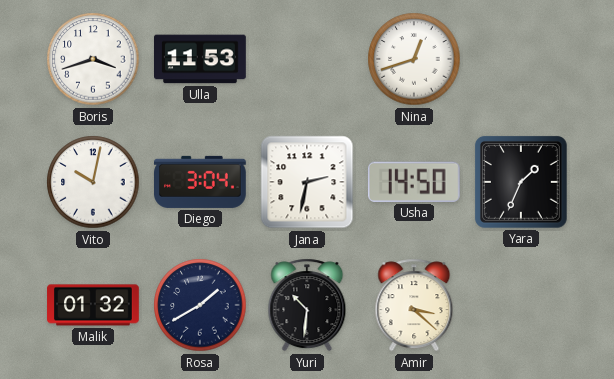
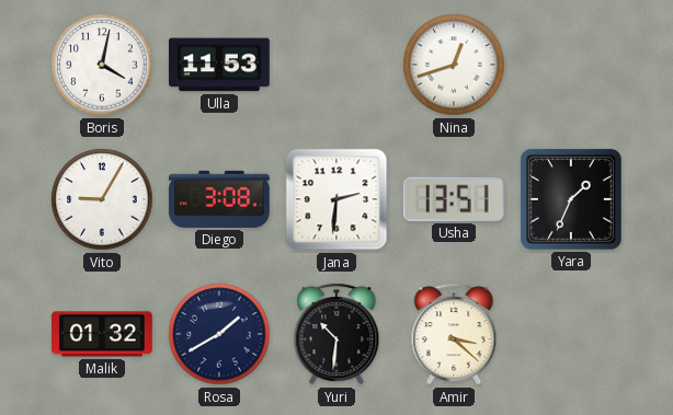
Boris: 3:42 -> 4:02 (102, 65)
Vito: 10:02 -> 9:05 (102, 199)
Diego: 3:04 -> 3:08 (220, 199)
Jana: 2:32 -> 2:31 (336, 199)
Usha: 14:50 -> 13:51 (454, 199)
